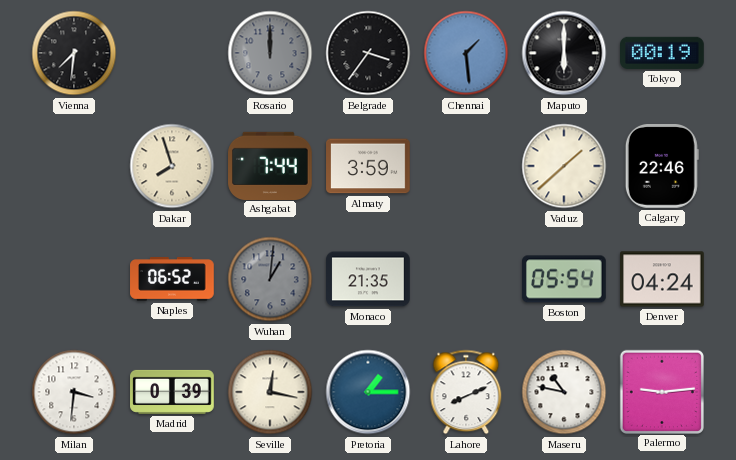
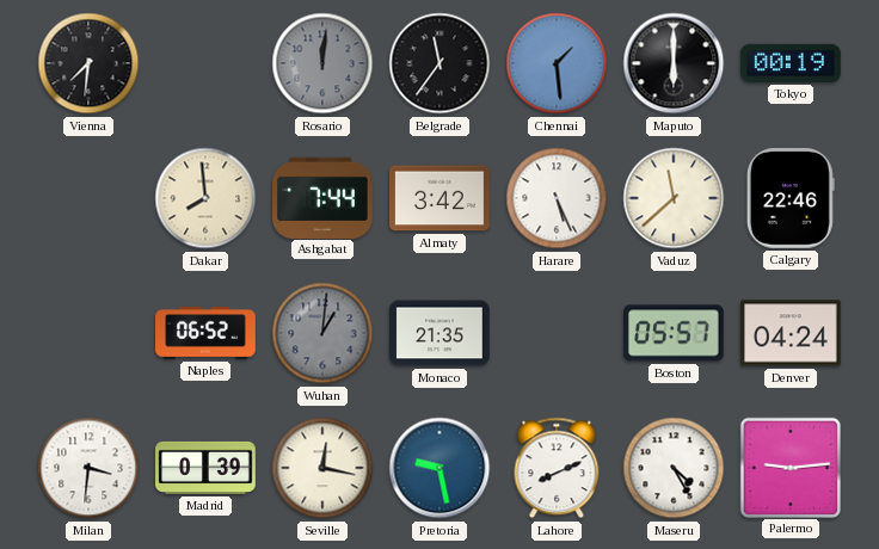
Rosario: 12:00 -> 12:01 (322, 63)
Belgrade: 3:36 -> 11:36 (439, 63)
Dakar: 7:57 -> 7:59 (205, 198)
Almaty: 3:59 -> 3:42 (439, 198)
Harare: none -> 5:26 (557, 198)
Vaduz: 1:38 -> 11:38 (674, 198)
Boston: 05:54 -> 05:57 (675, 333)
Pretoria: 1:15 -> 9:28 (439, 468)
Maseru: 10:47 -> 4:25 (674, 468)
